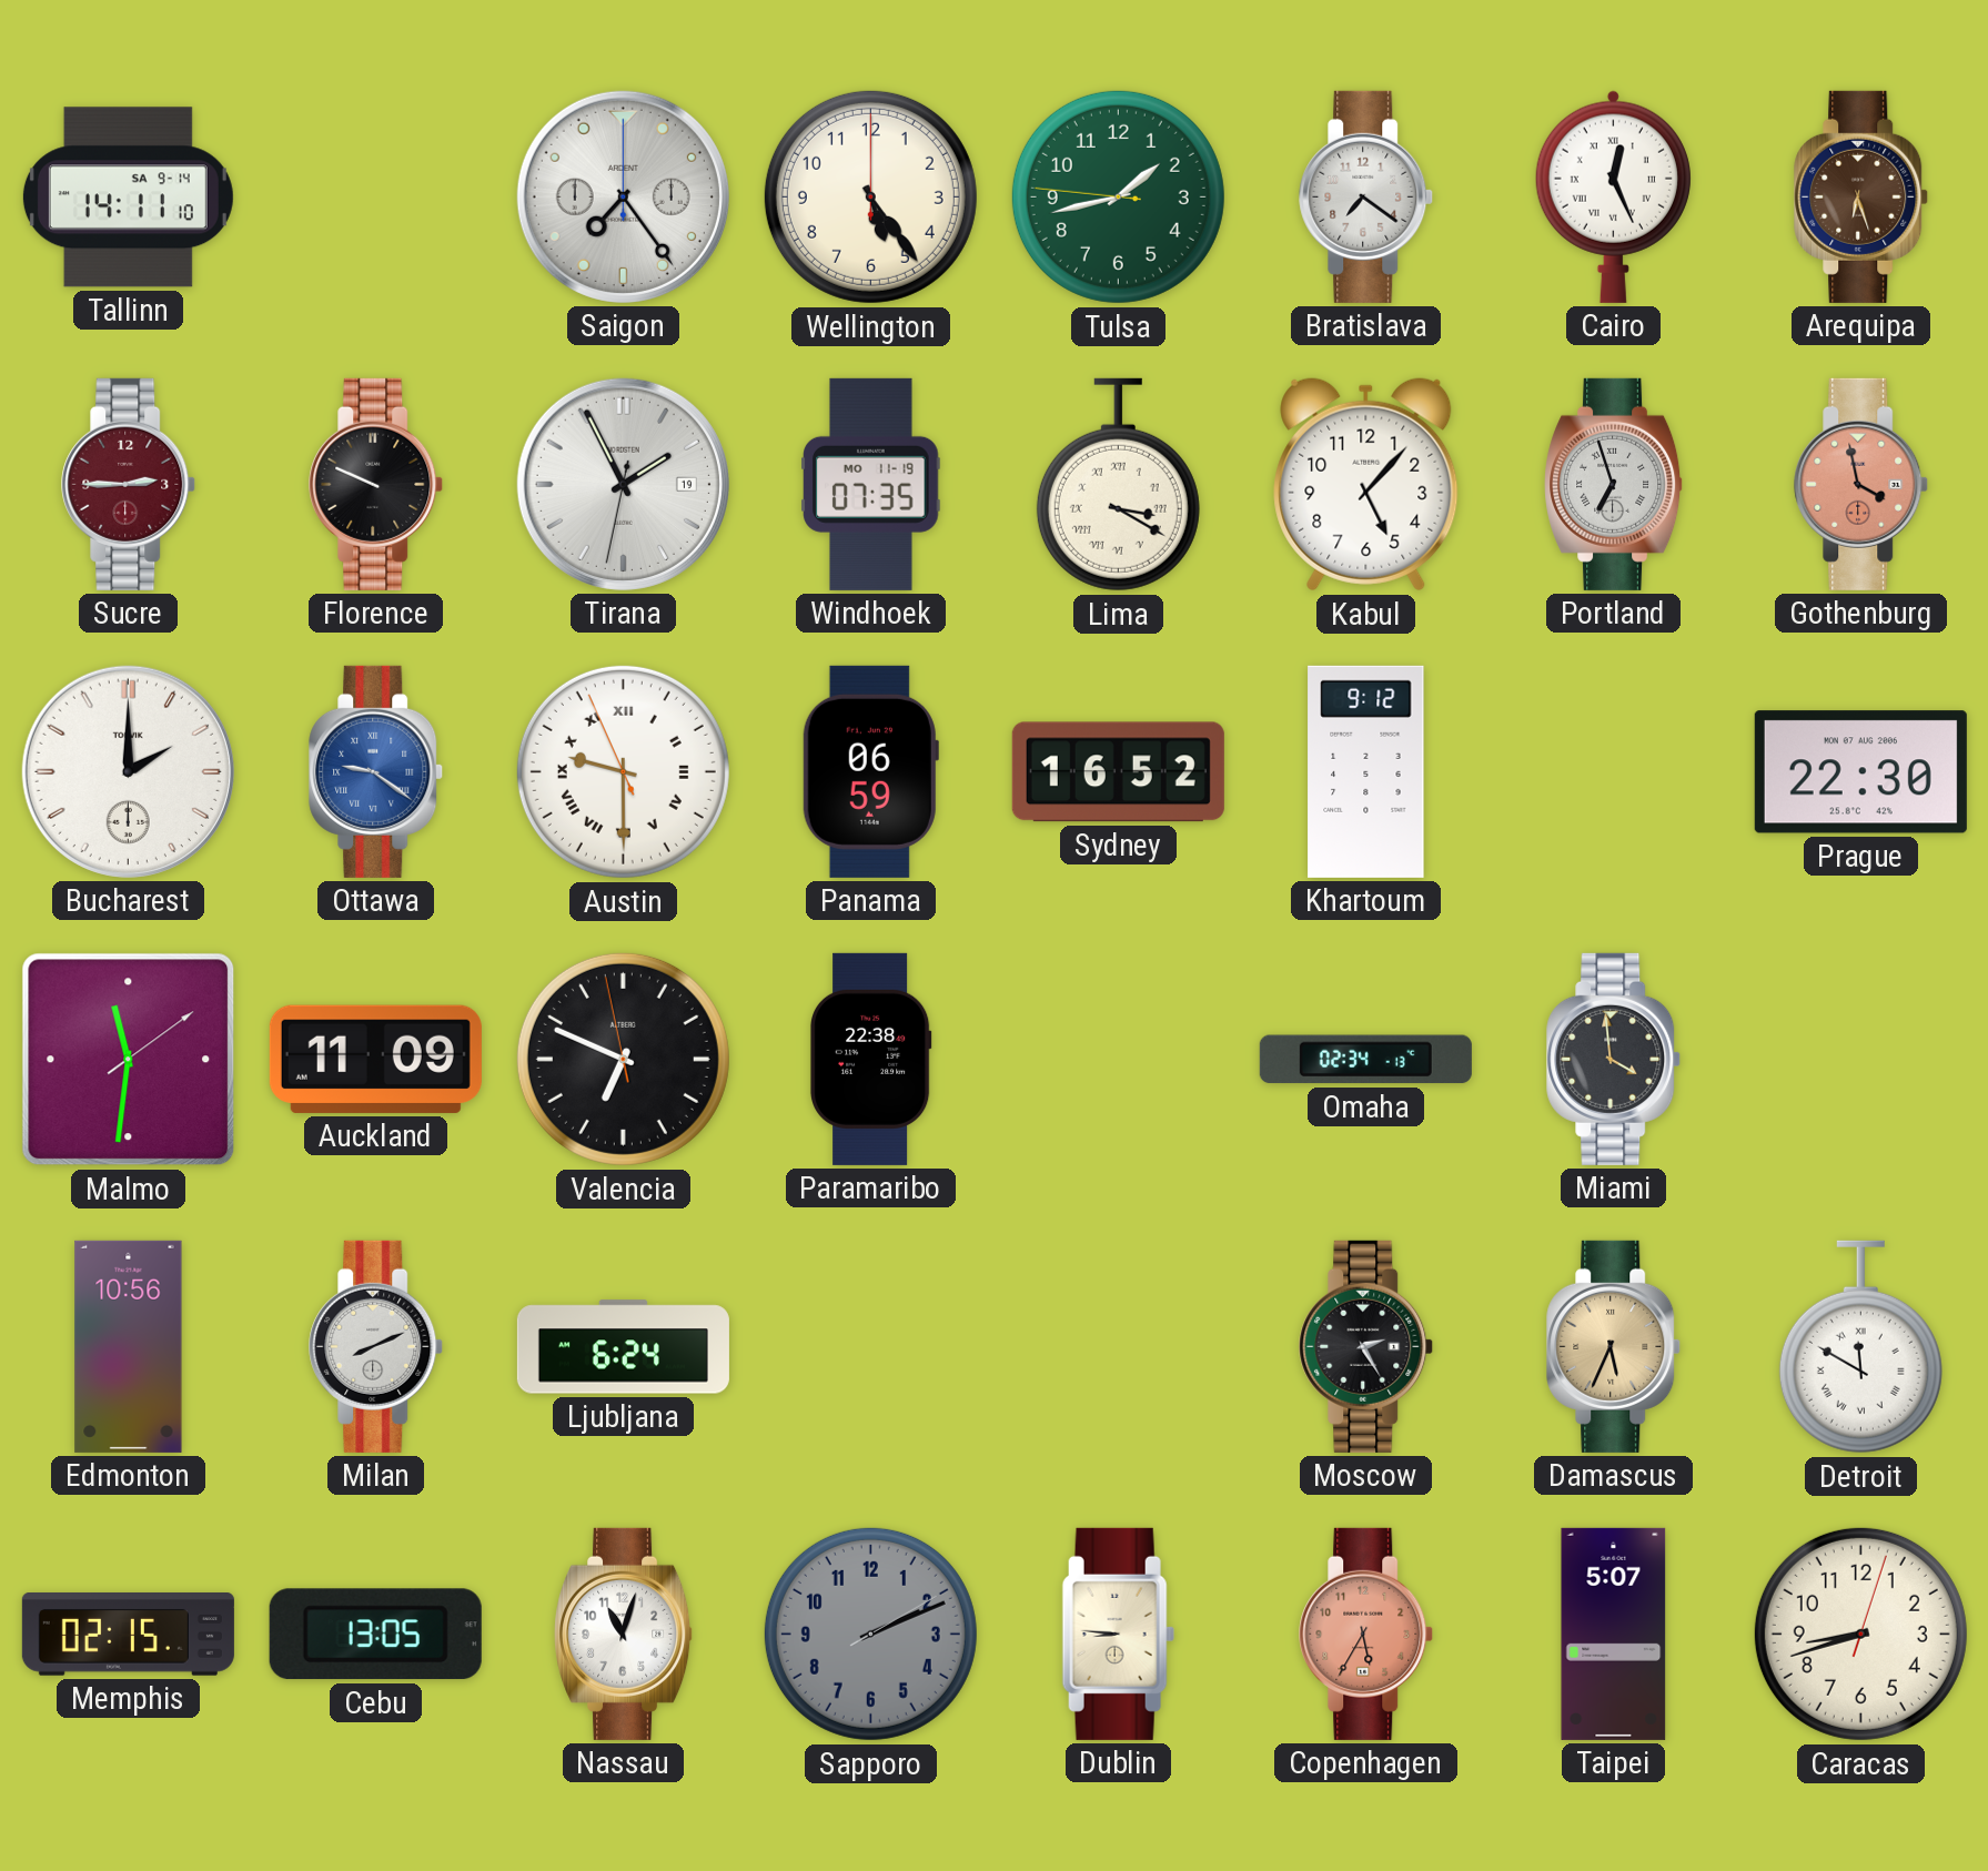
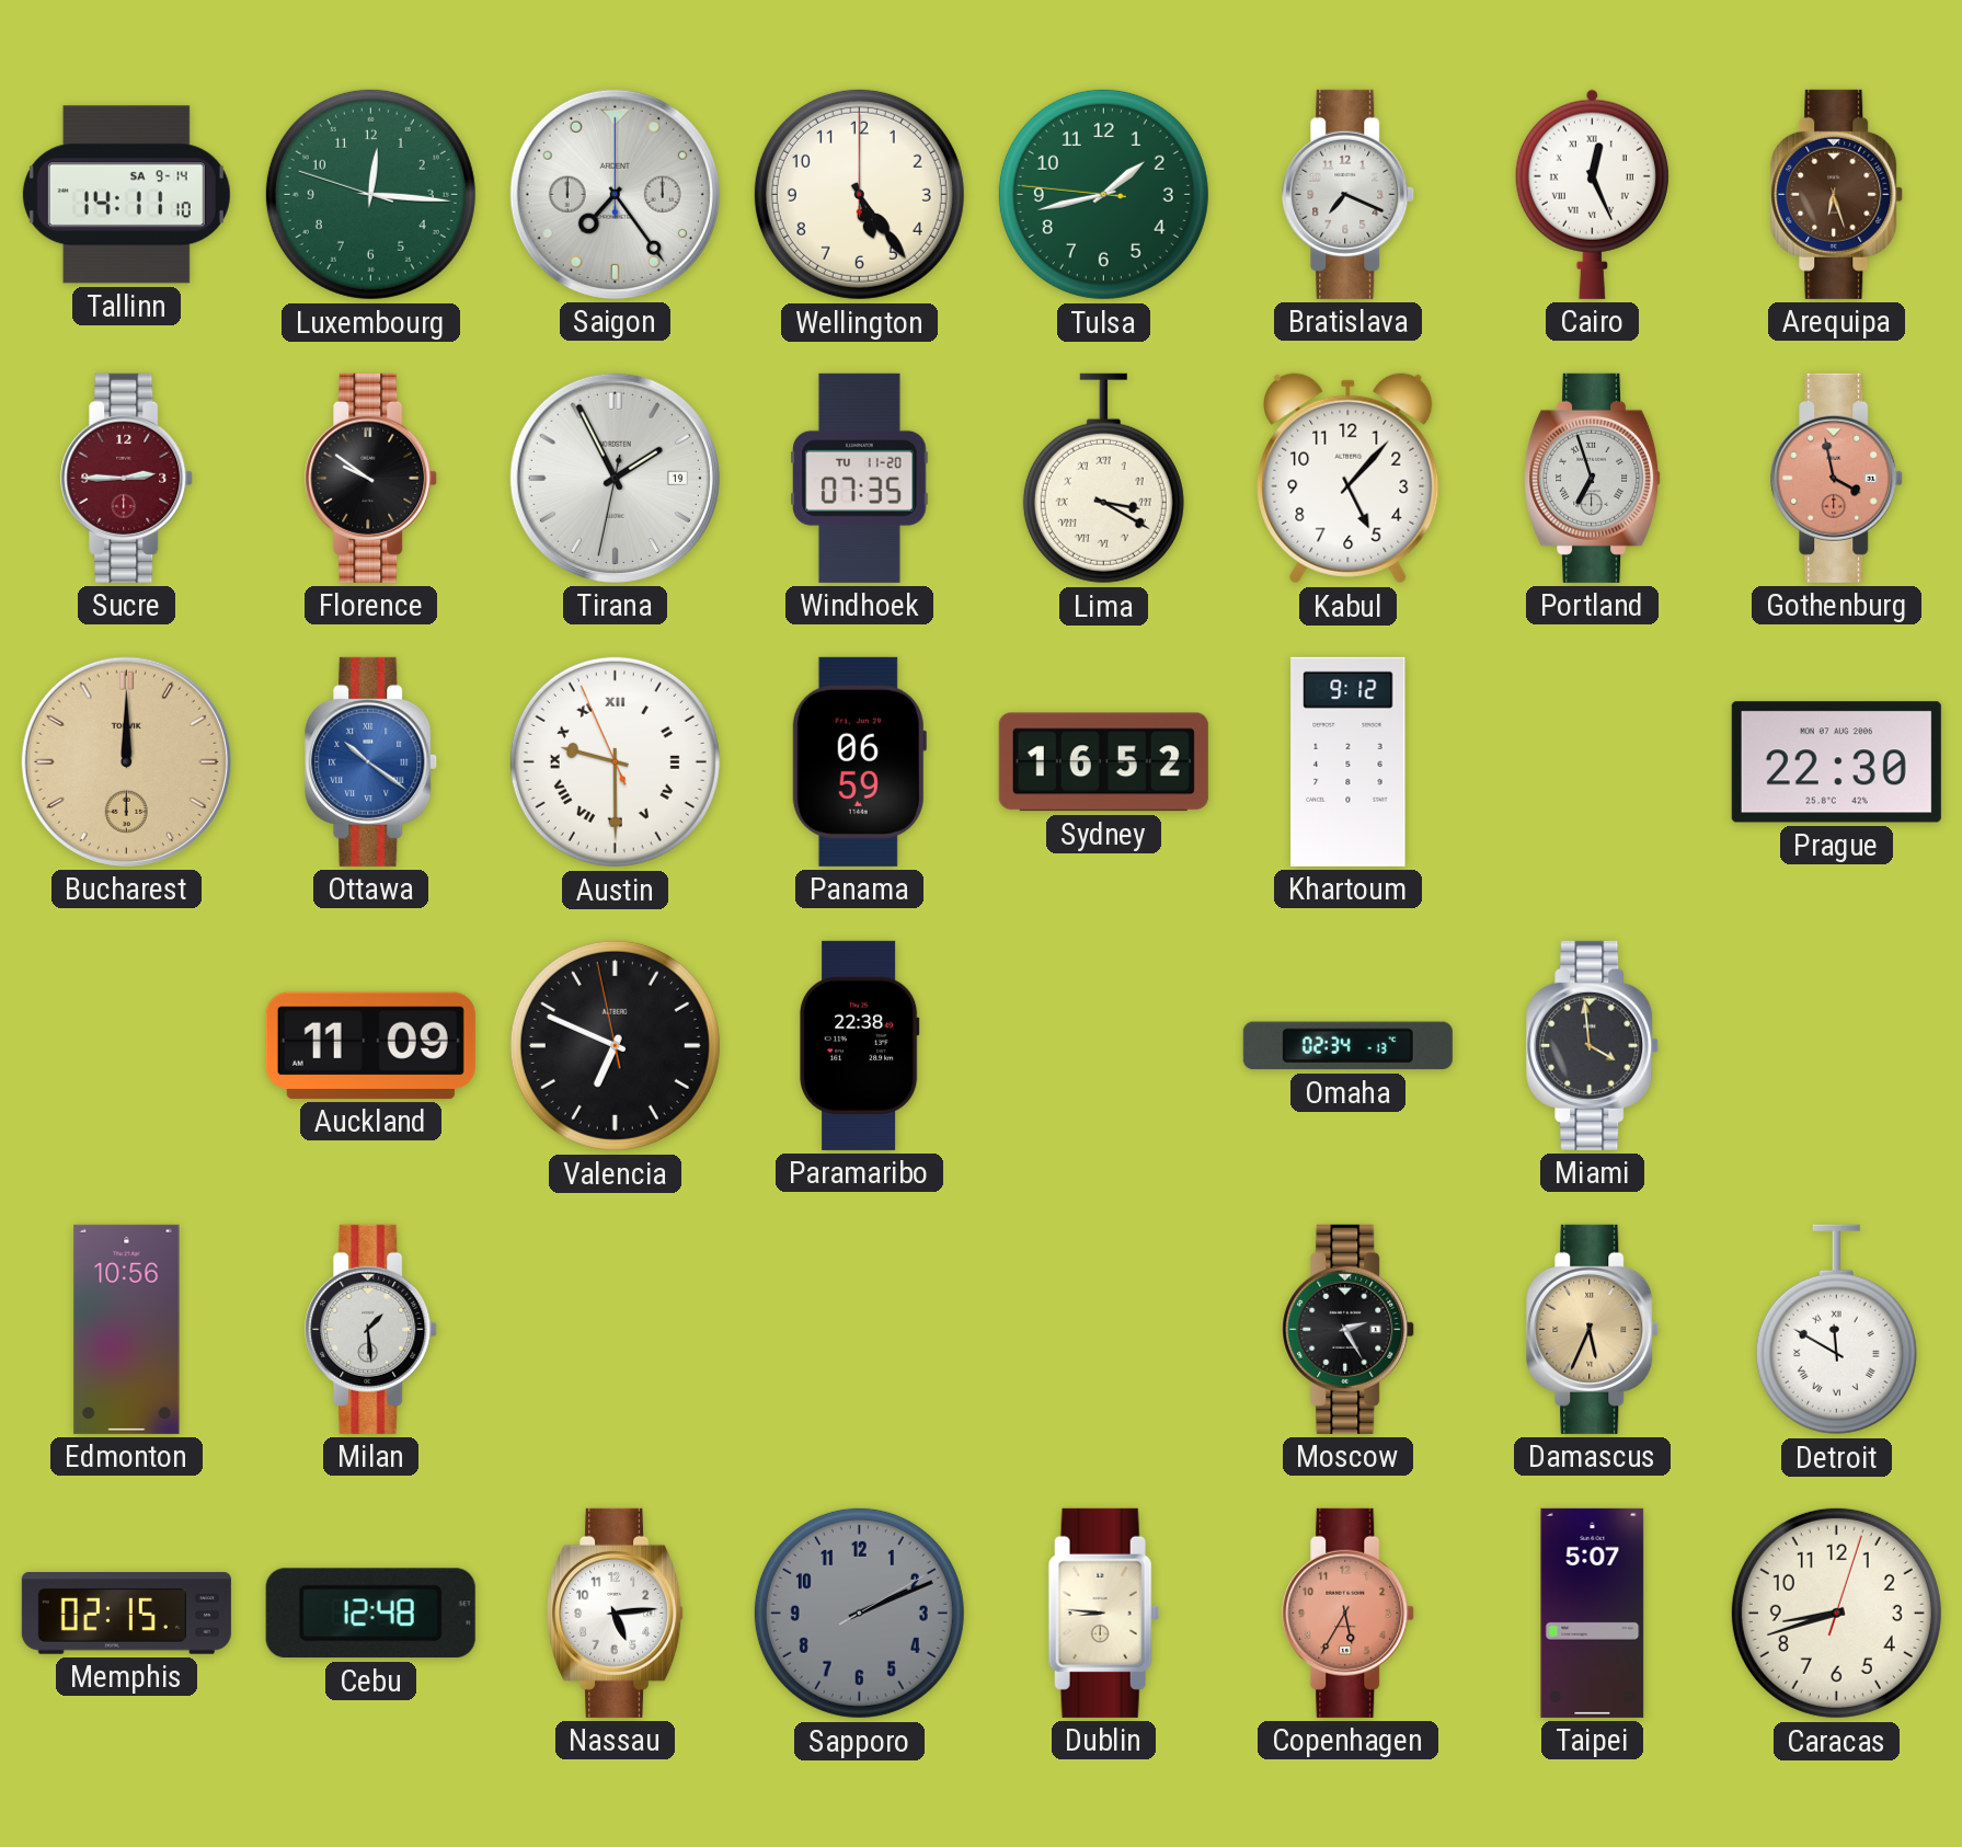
Luxembourg: none -> 12:15 (370, 194)
Bratislava: 7:21 -> 7:19 (1349, 194)
Florence: 9:49 -> 9:51 (371, 478)
Windhoek date: MO 11-19 -> TU 11-20 (860, 478)
Bucharest: 2:00 -> 12:00 (126, 761)
Bucharest dial: white -> champagne (126, 761)
Ottawa: 9:21 -> 10:21 (371, 761)
Malmo: 11:31 -> none (129, 1060)
Milan: 8:11 -> 1:29 (371, 1329)
Ljubljana: 6:24 -> none (623, 1347)
Cebu: 13:05 -> 12:48 (370, 1614)
Nassau: 11:03 -> 5:14 (616, 1613)
